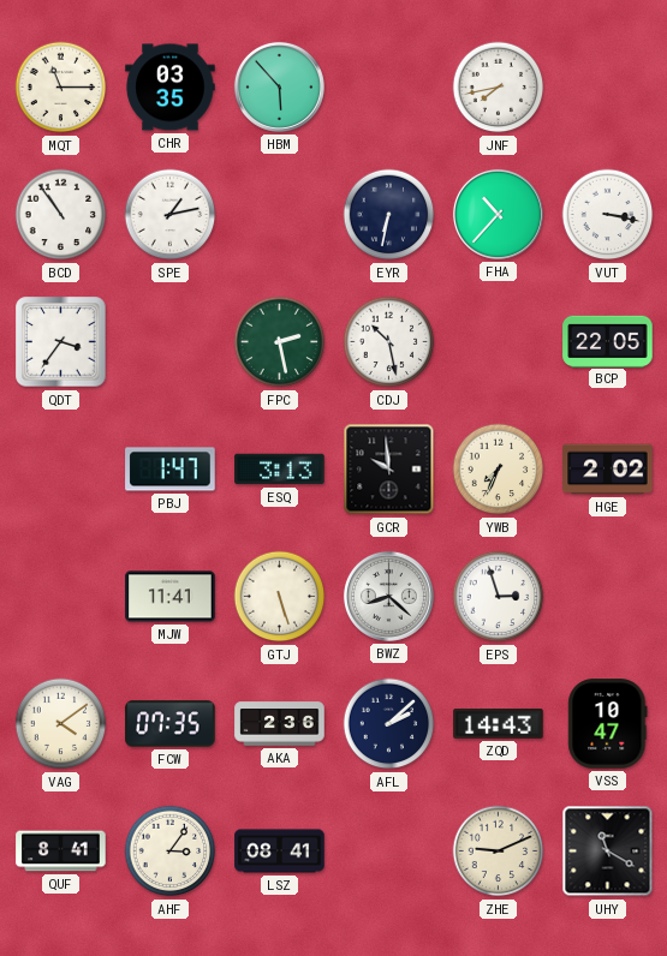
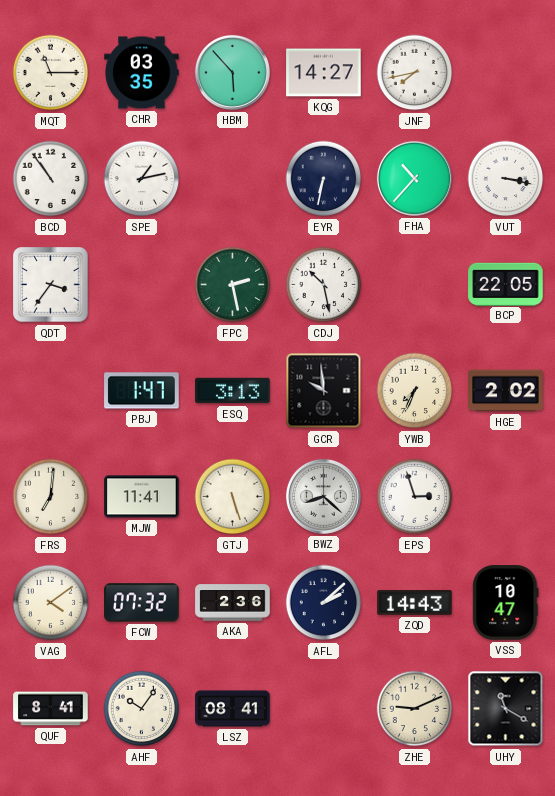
KQG: none -> 14:27 (324, 73)
FRS: none -> 7:01 (51, 497)
FCW: 07:35 -> 07:32 (142, 603)
AHF: 3:06 -> 10:06 (142, 709)
